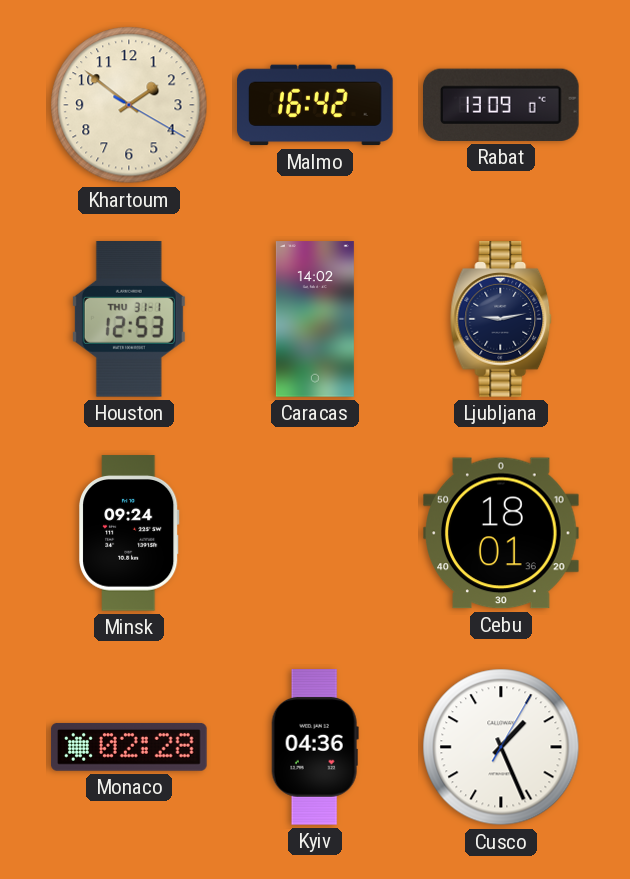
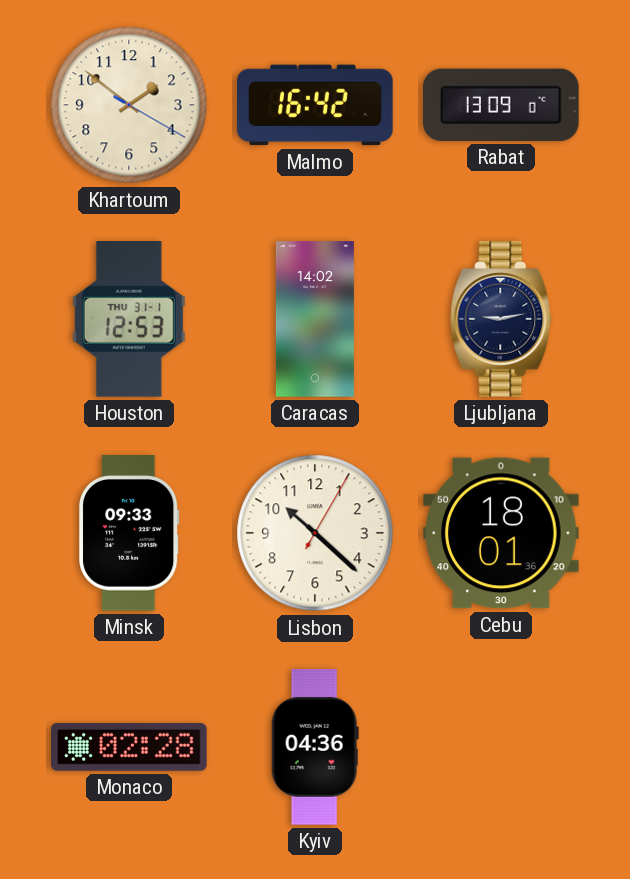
Minsk: 09:24 -> 09:33 (129, 533)
Lisbon: none -> 10:22 (315, 533)
Cusco: 1:26 -> none (501, 747)
